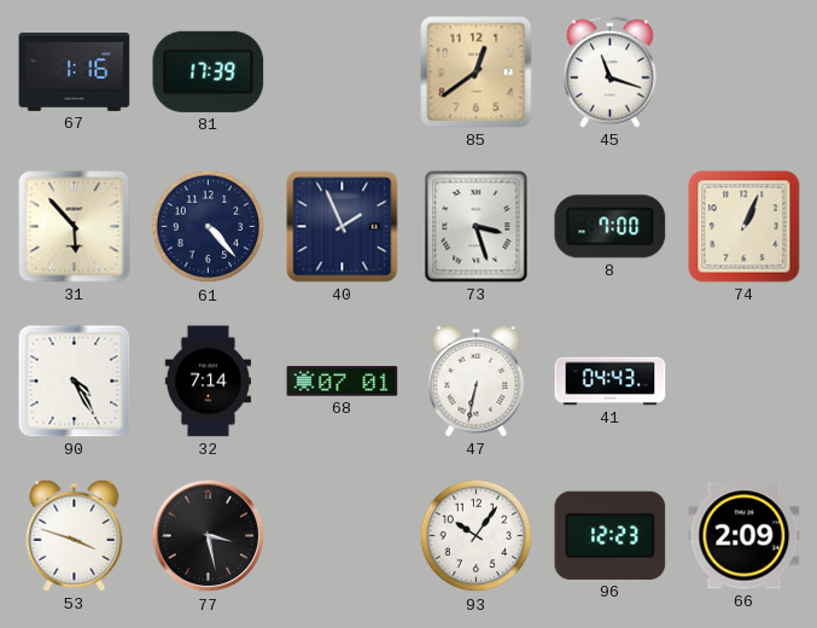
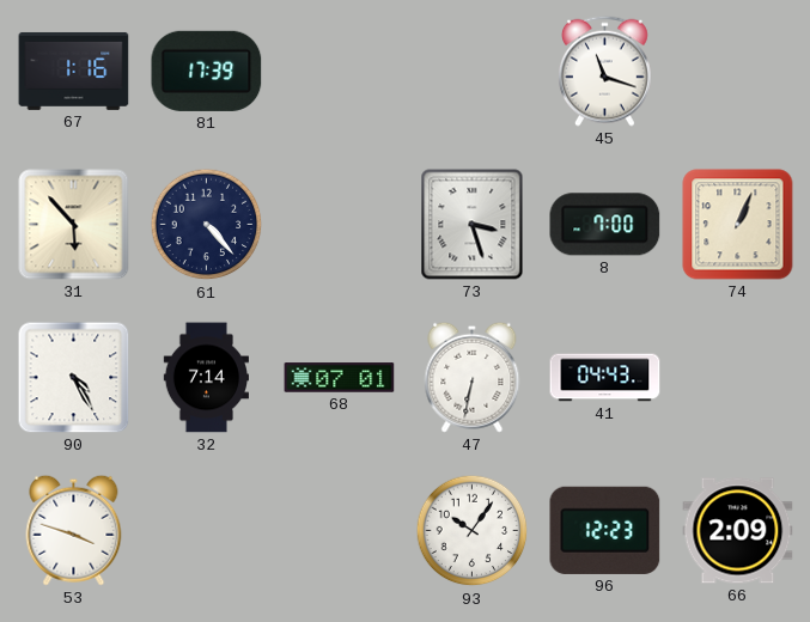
85: 12:39 -> none (477, 72)
40: 1:56 -> none (343, 227)
77: 3:28 -> none (209, 536)
